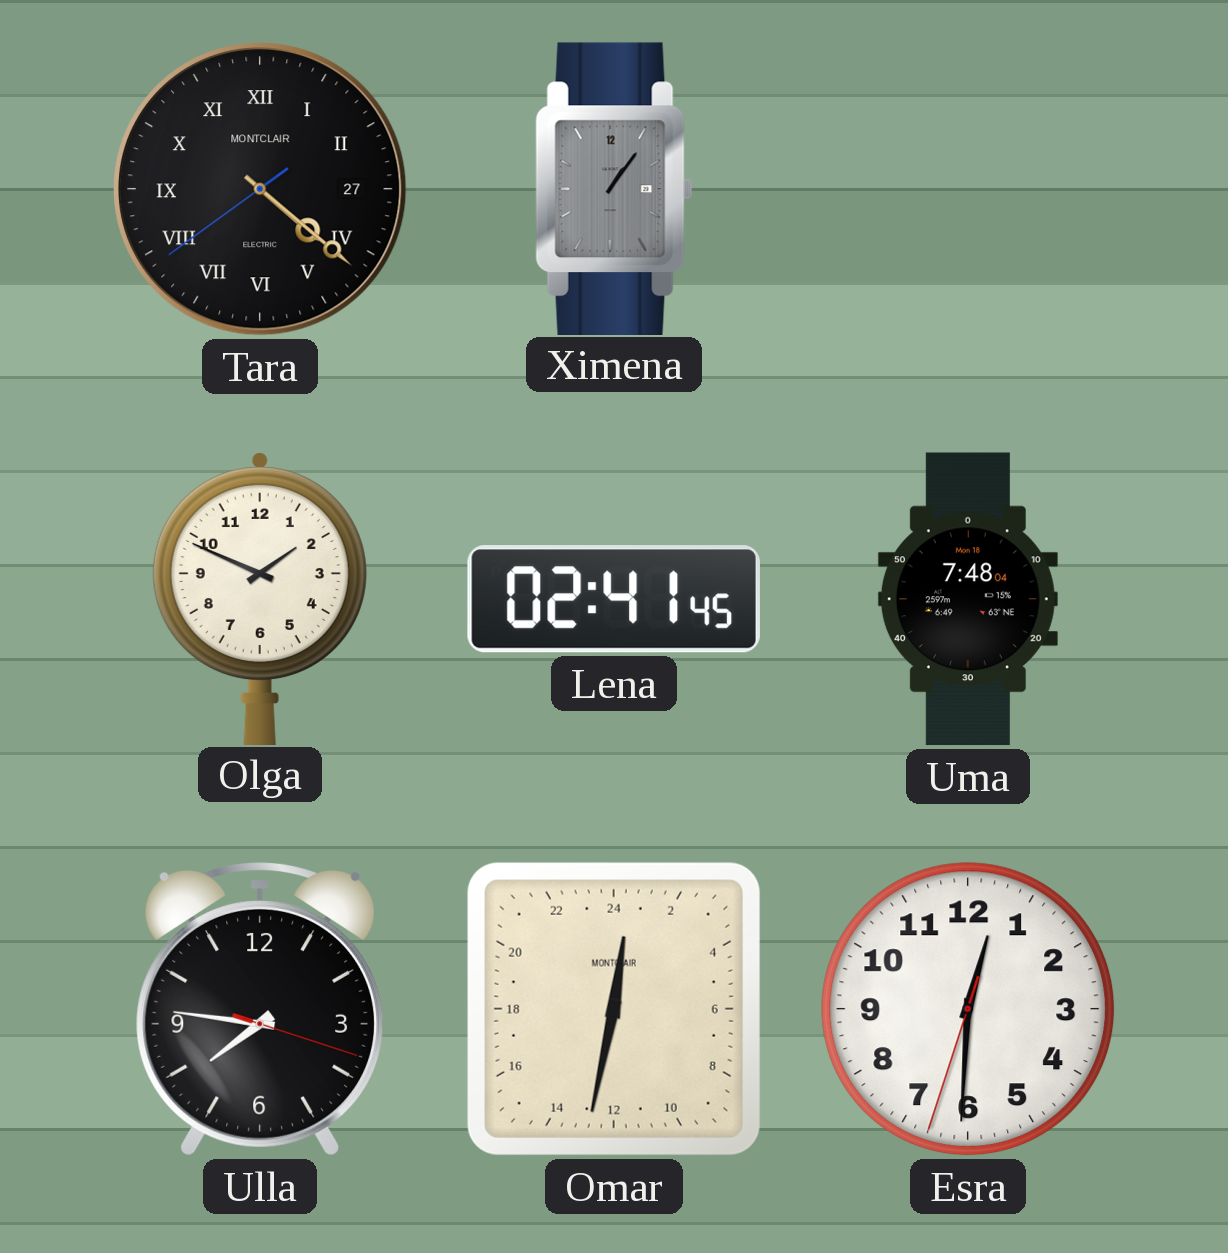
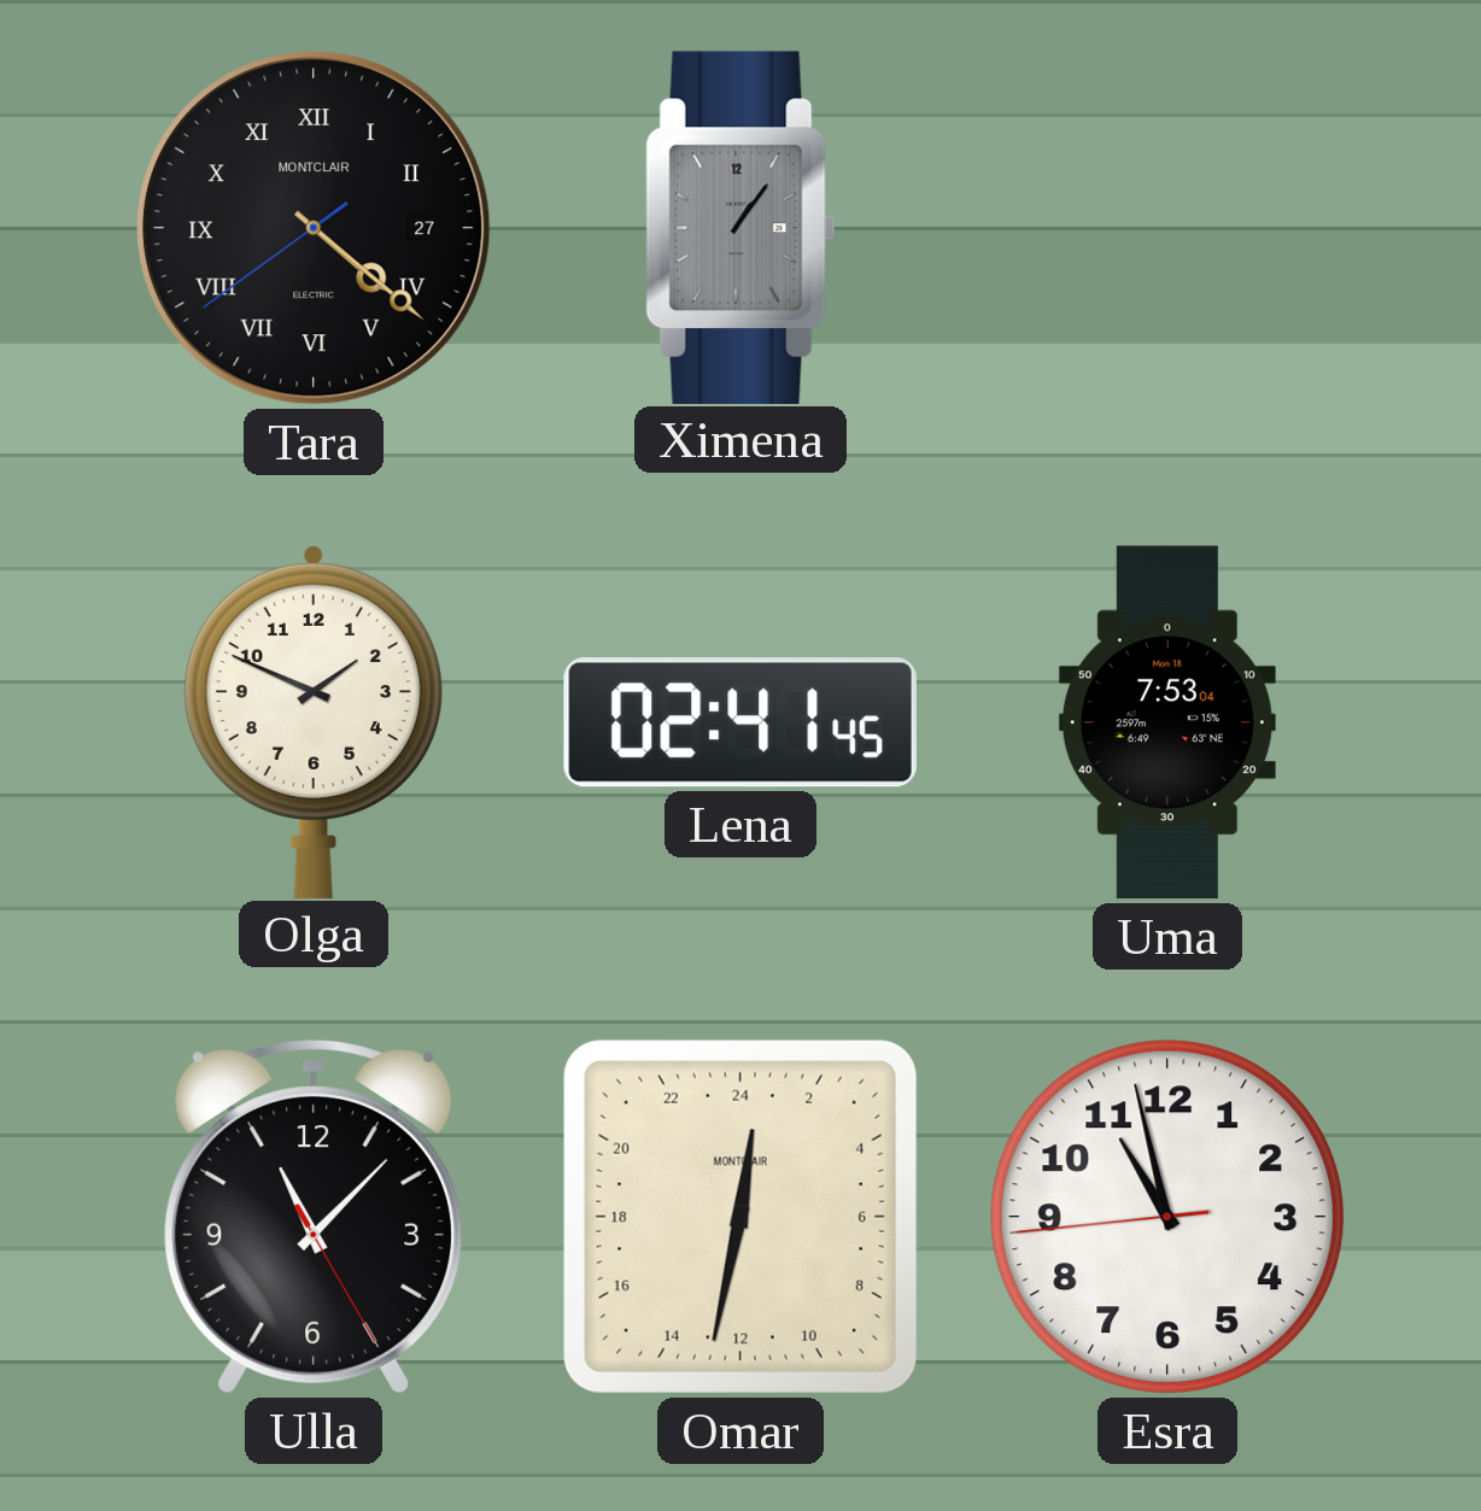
Uma: 7:48 -> 7:53 (1167, 722)
Ulla: 7:46 -> 11:07 (312, 1218)
Esra: 12:30 -> 10:57 (1167, 1217)
